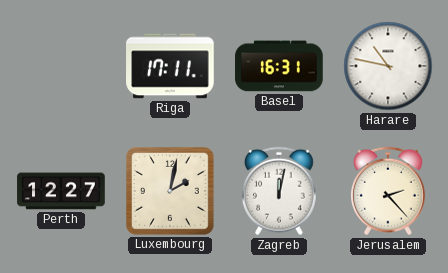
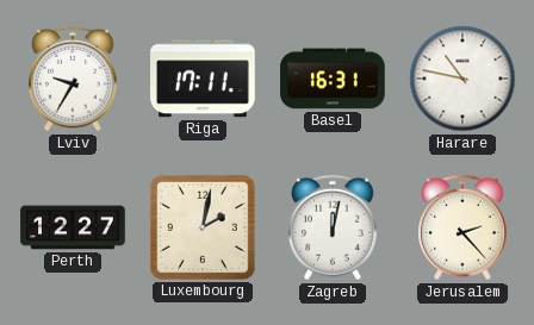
Lviv: none -> 9:35 (73, 79)
